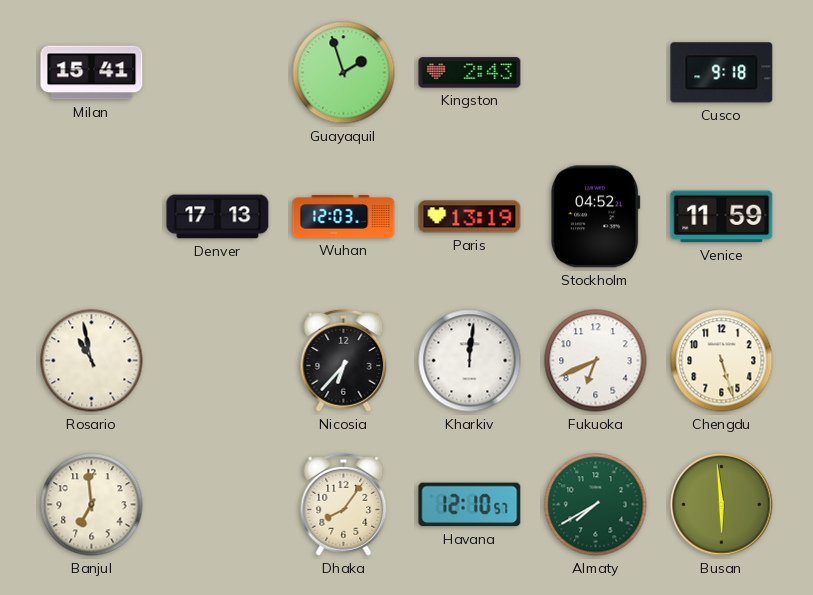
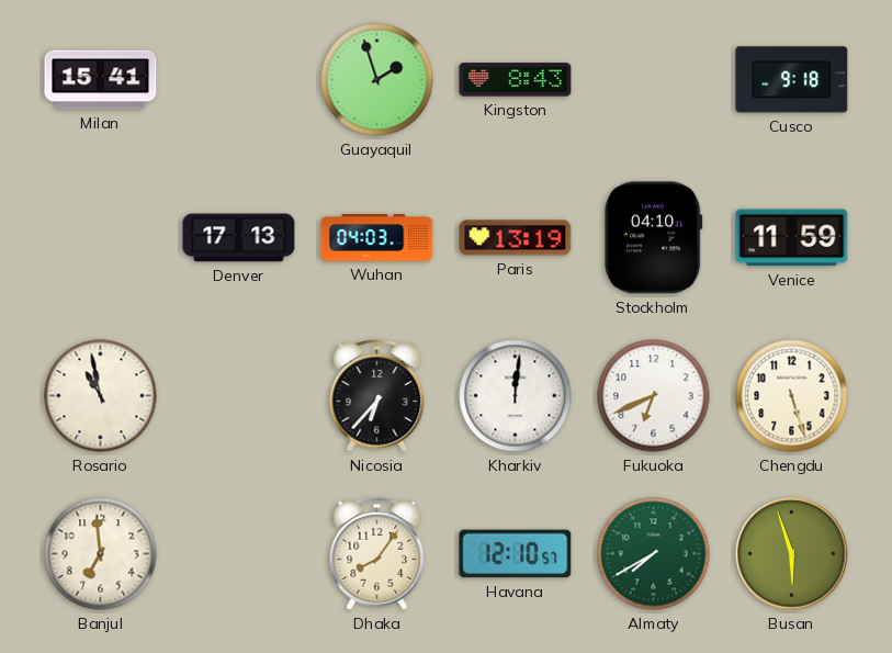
Kingston: 2:43 -> 8:43 (516, 80)
Wuhan: 12:03 -> 04:03 (377, 238)
Stockholm: 04:52 -> 04:10 (654, 238)
Busan: 5:59 -> 5:57 (792, 554)
